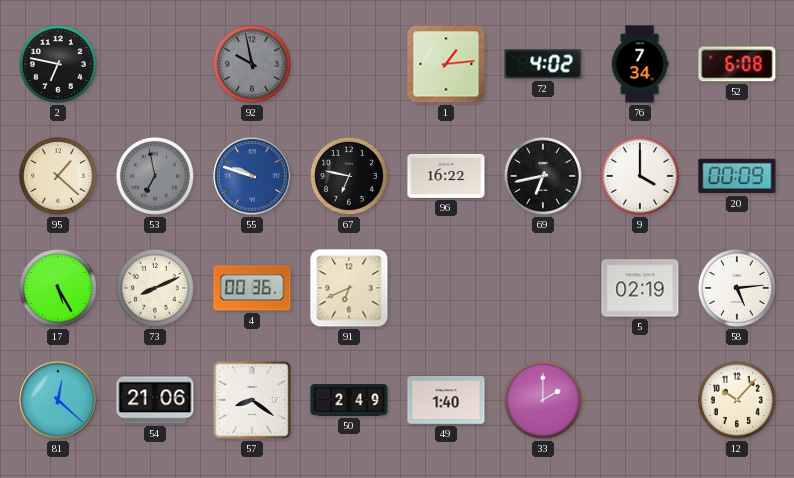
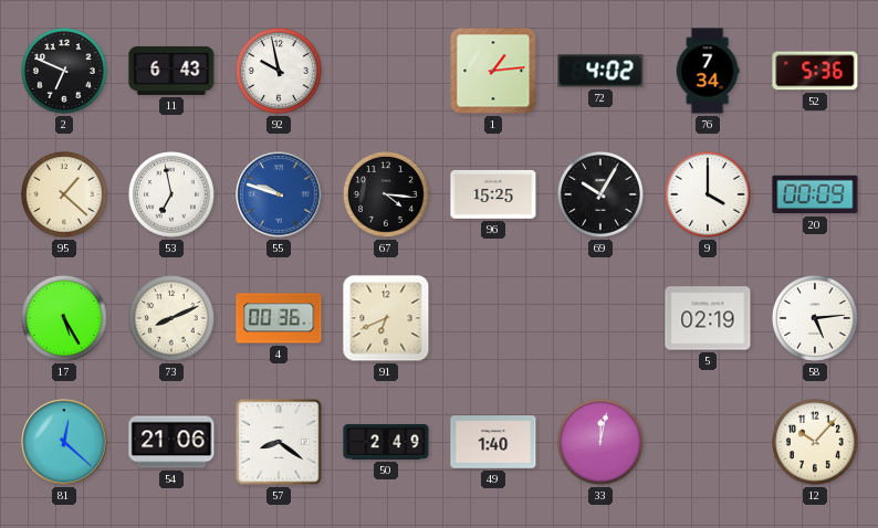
2: 6:47 -> 6:49 (64, 71)
11: none -> 6:43 (171, 71)
92 dial: grey -> white (279, 71)
52: 6:08 -> 5:36 (815, 71)
53 dial: grey -> white (171, 194)
67: 6:47 -> 4:16 (386, 194)
96: 16:22 -> 15:25 (493, 194)
69: 6:43 -> 10:05 (600, 194)
33: 2:00 -> 12:02 (600, 442)
